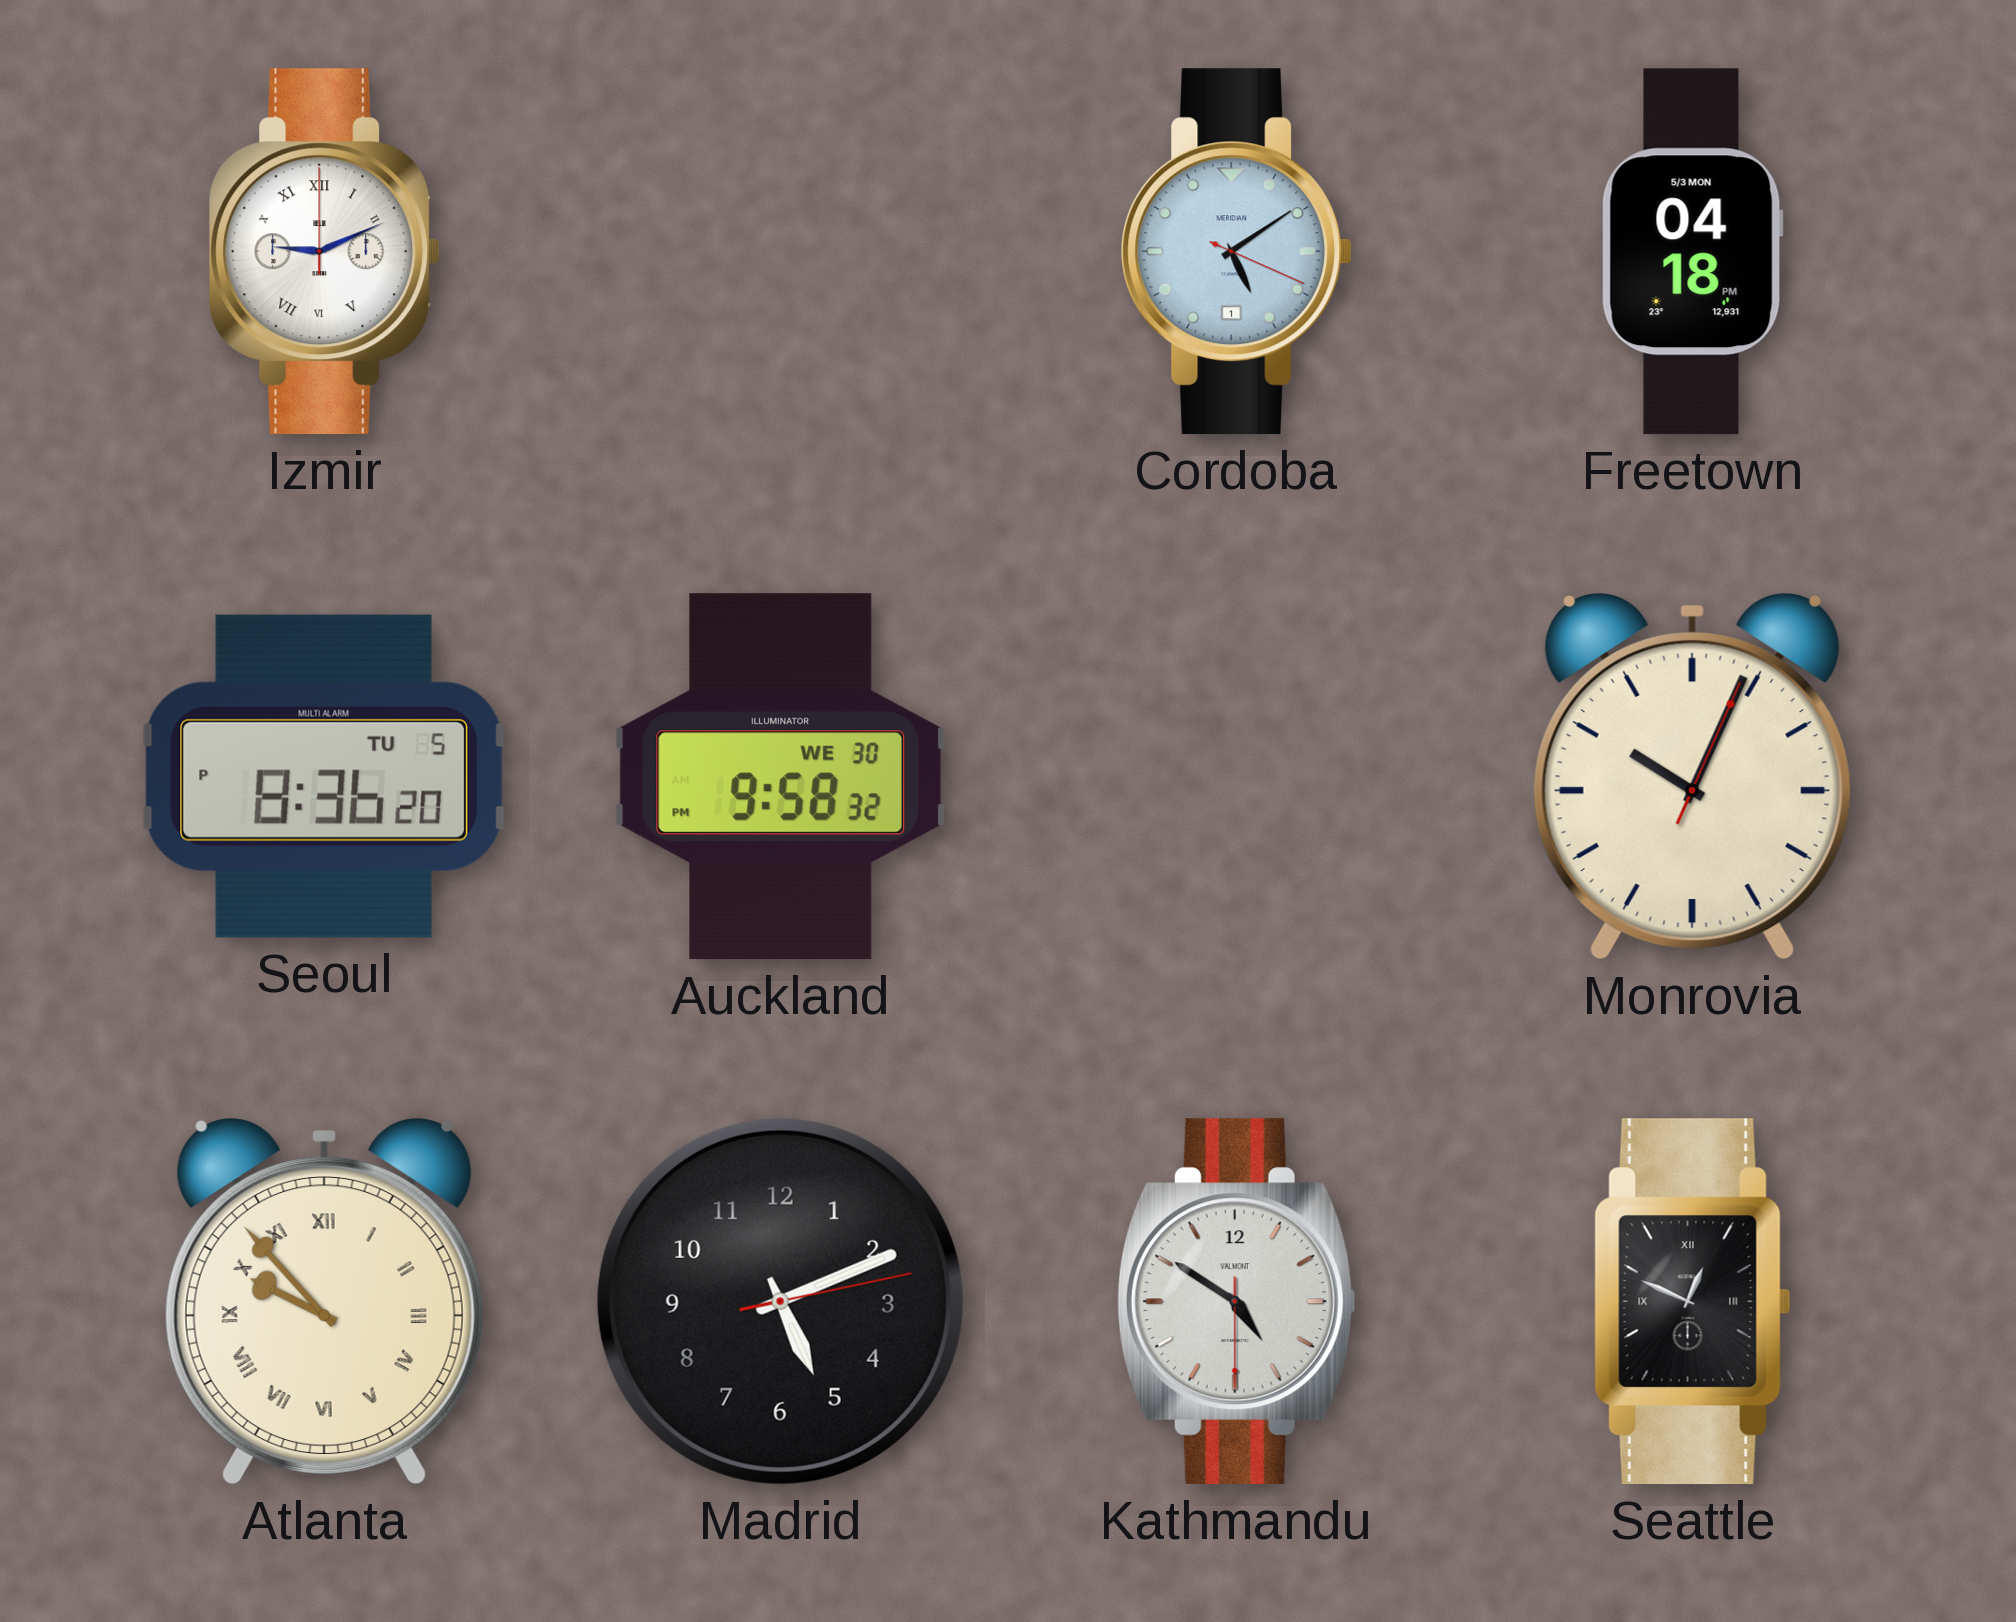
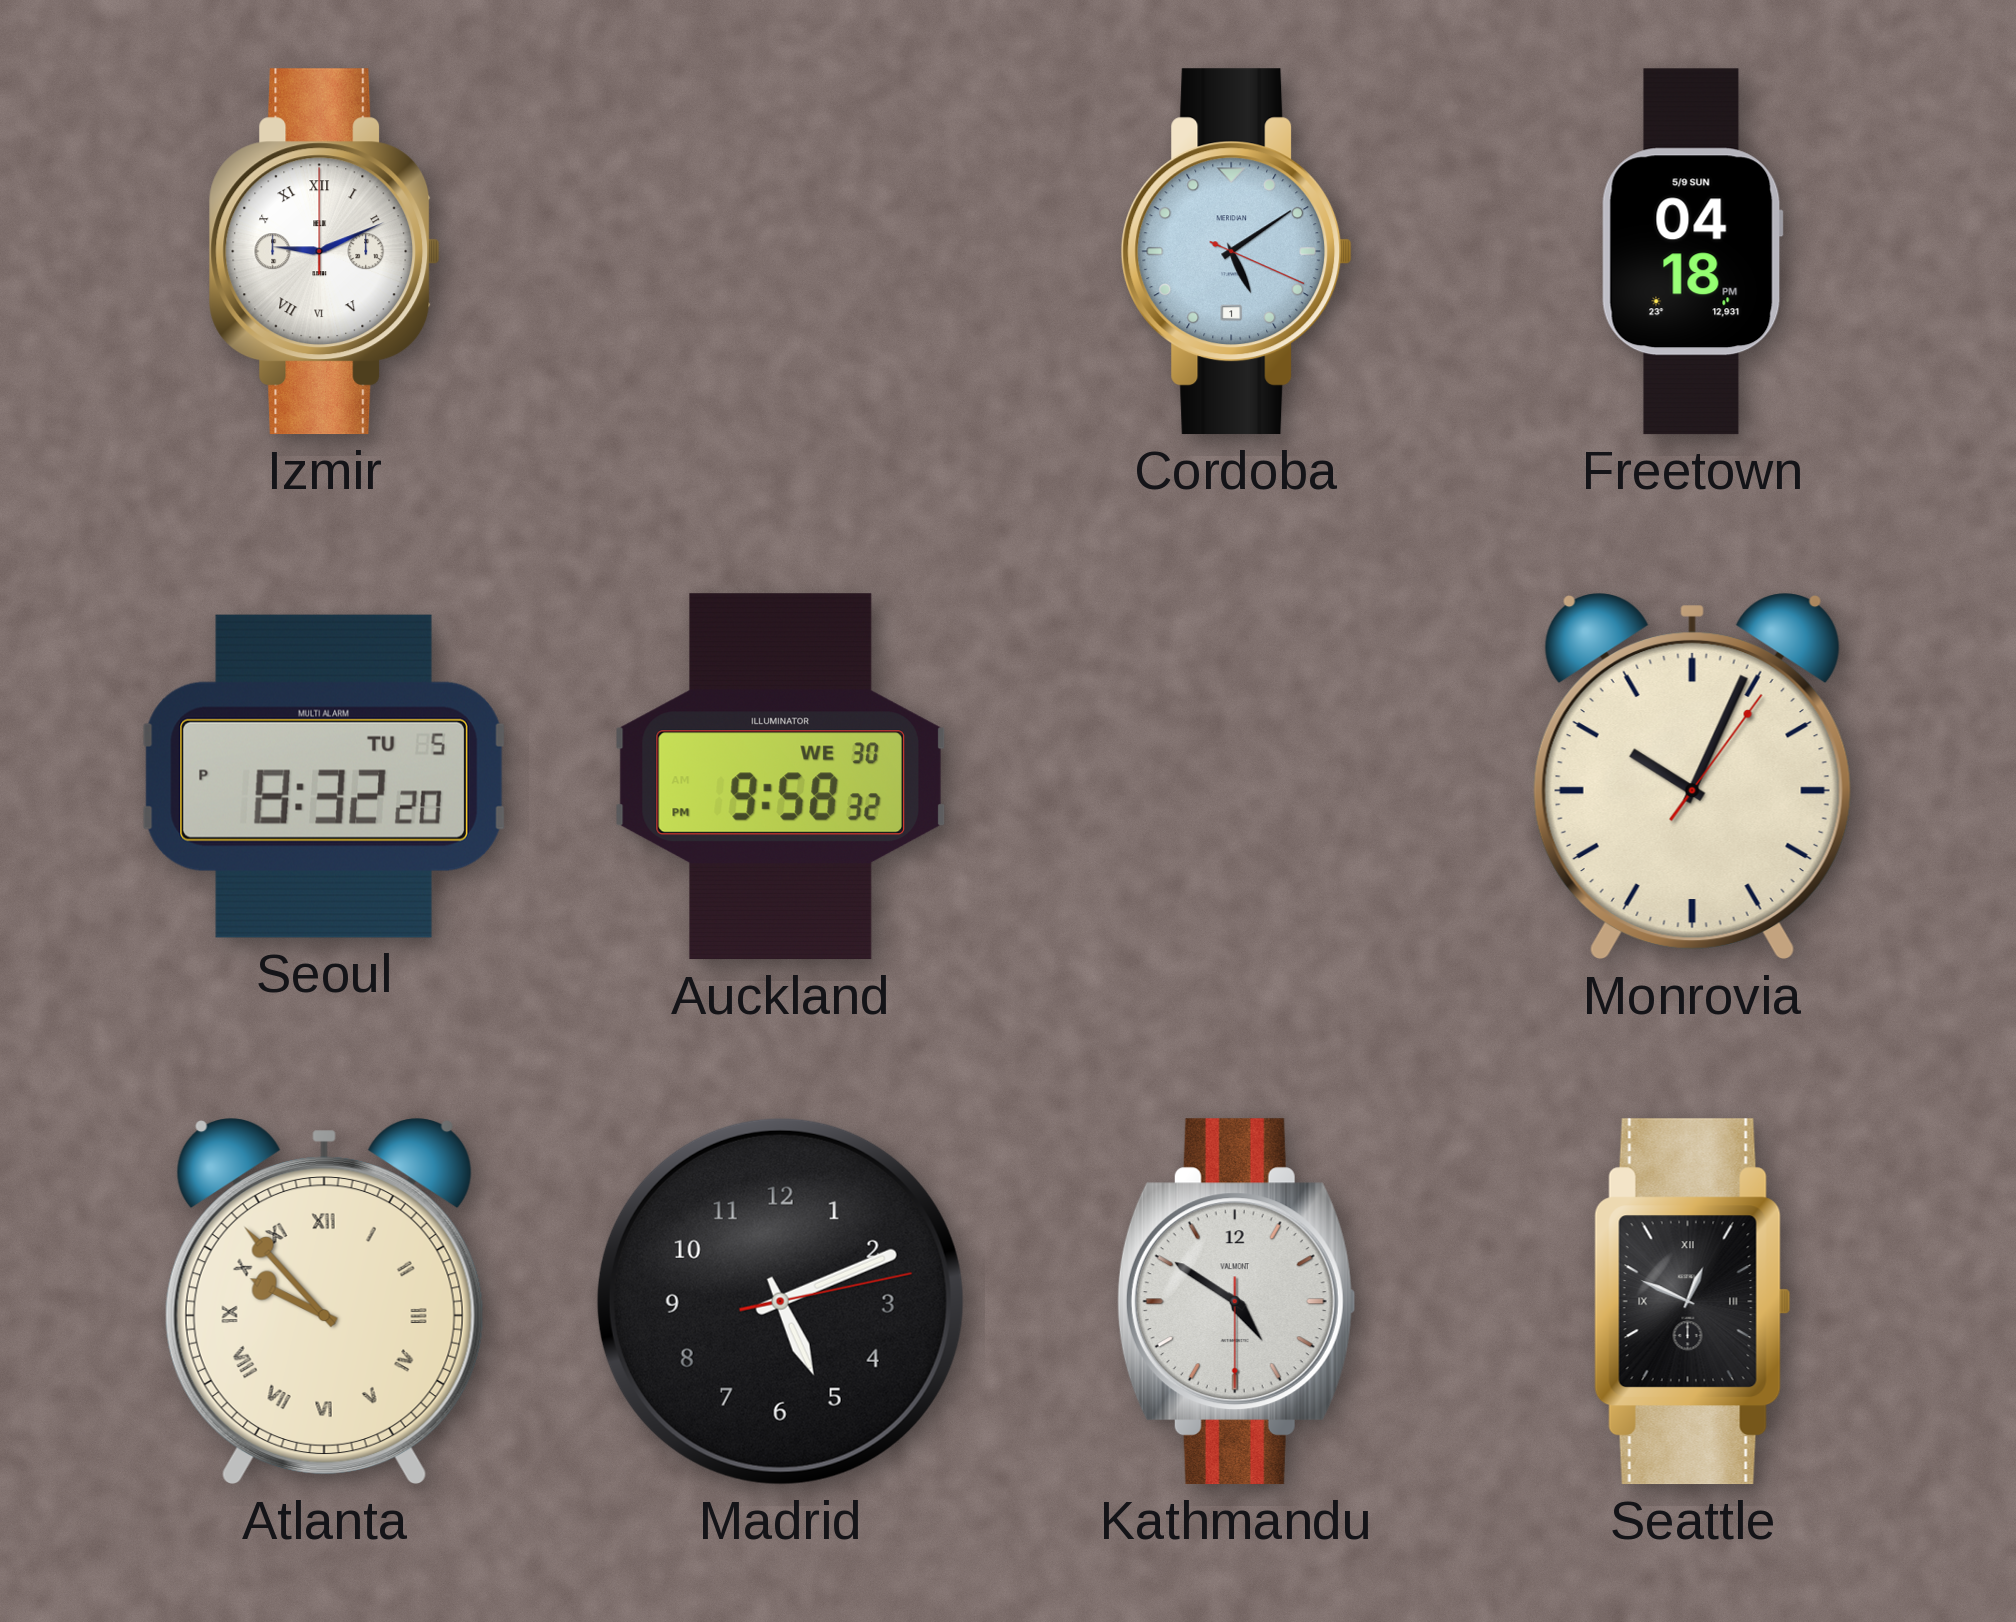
Freetown date: 5/3 MON -> 5/9 SUN (1692, 252)
Seoul: 8:36 -> 8:32 (324, 776)
Monrovia: 10:04:04 -> 10:04:06 (1692, 777)
